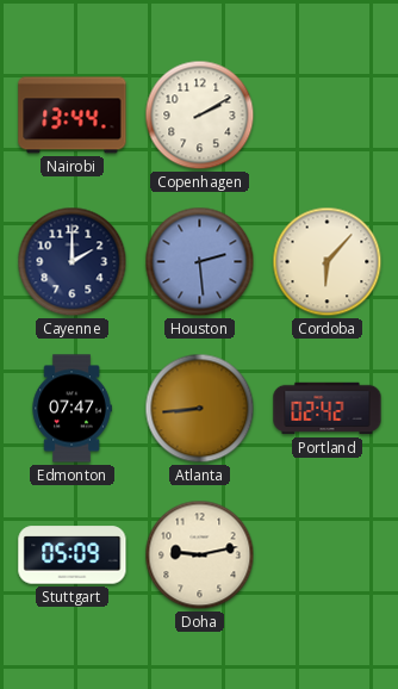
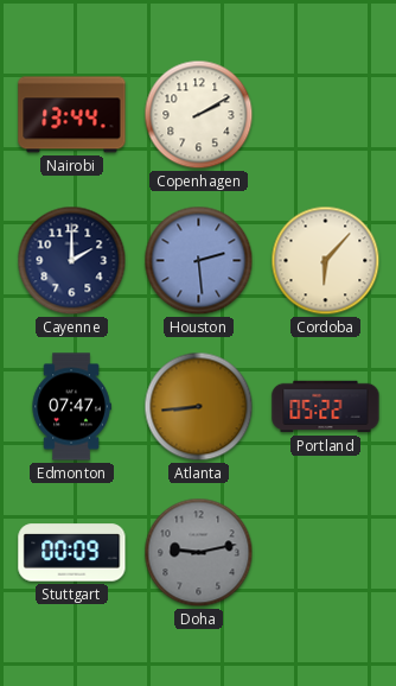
Portland: 02:42 -> 05:22 (326, 407)
Stuttgart: 05:09 -> 00:09 (72, 553)
Doha dial: cream -> grey (199, 553)
